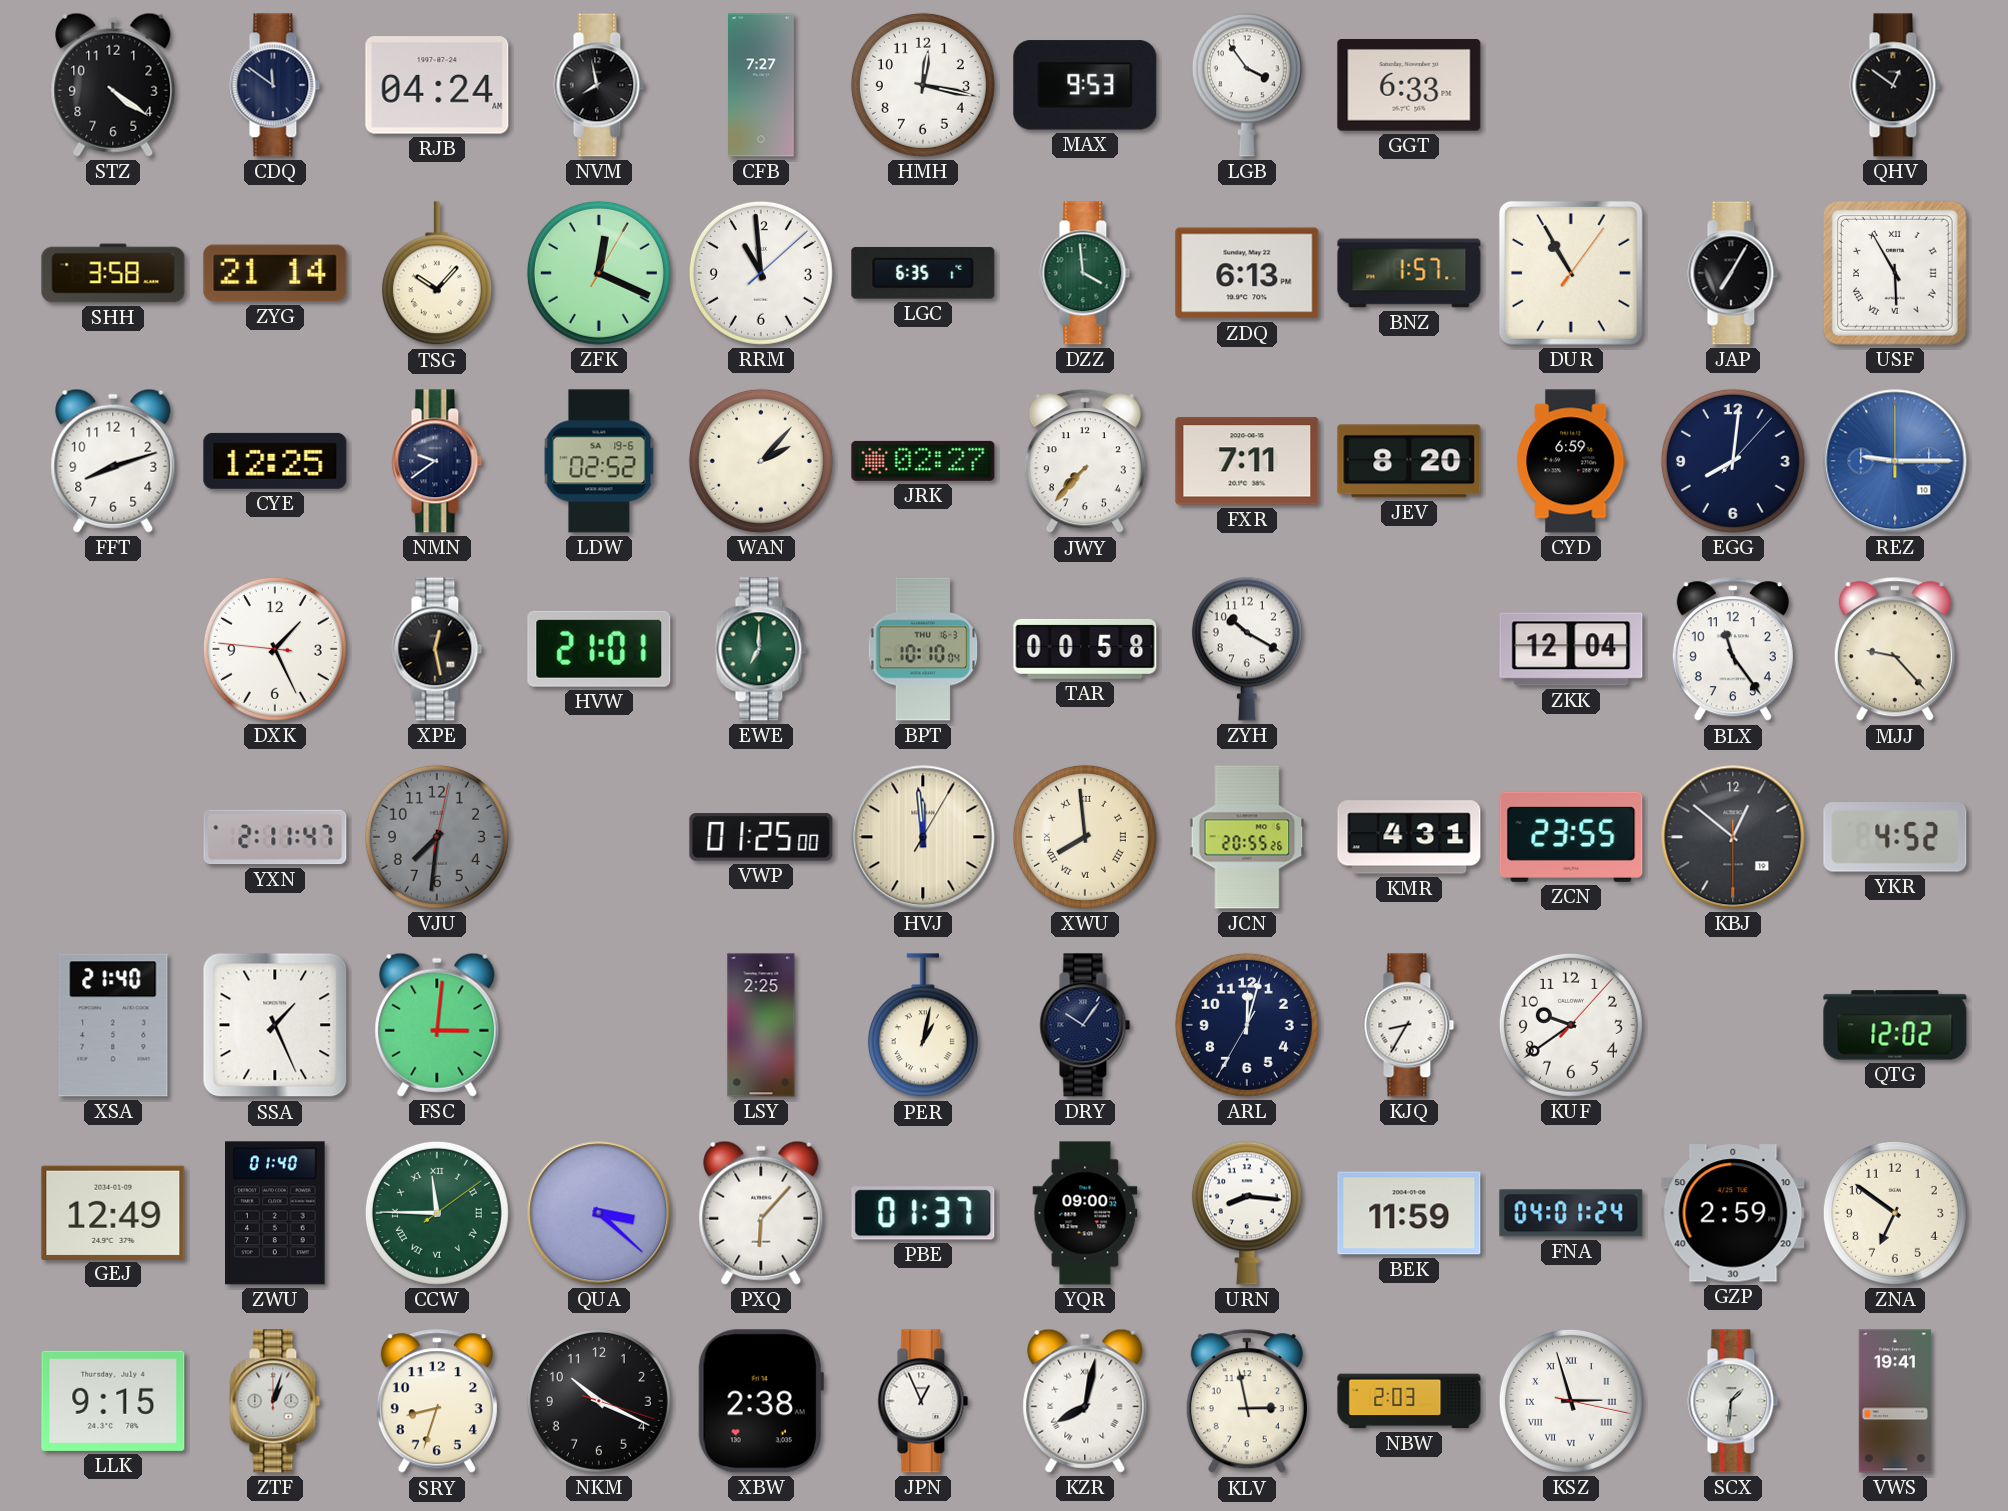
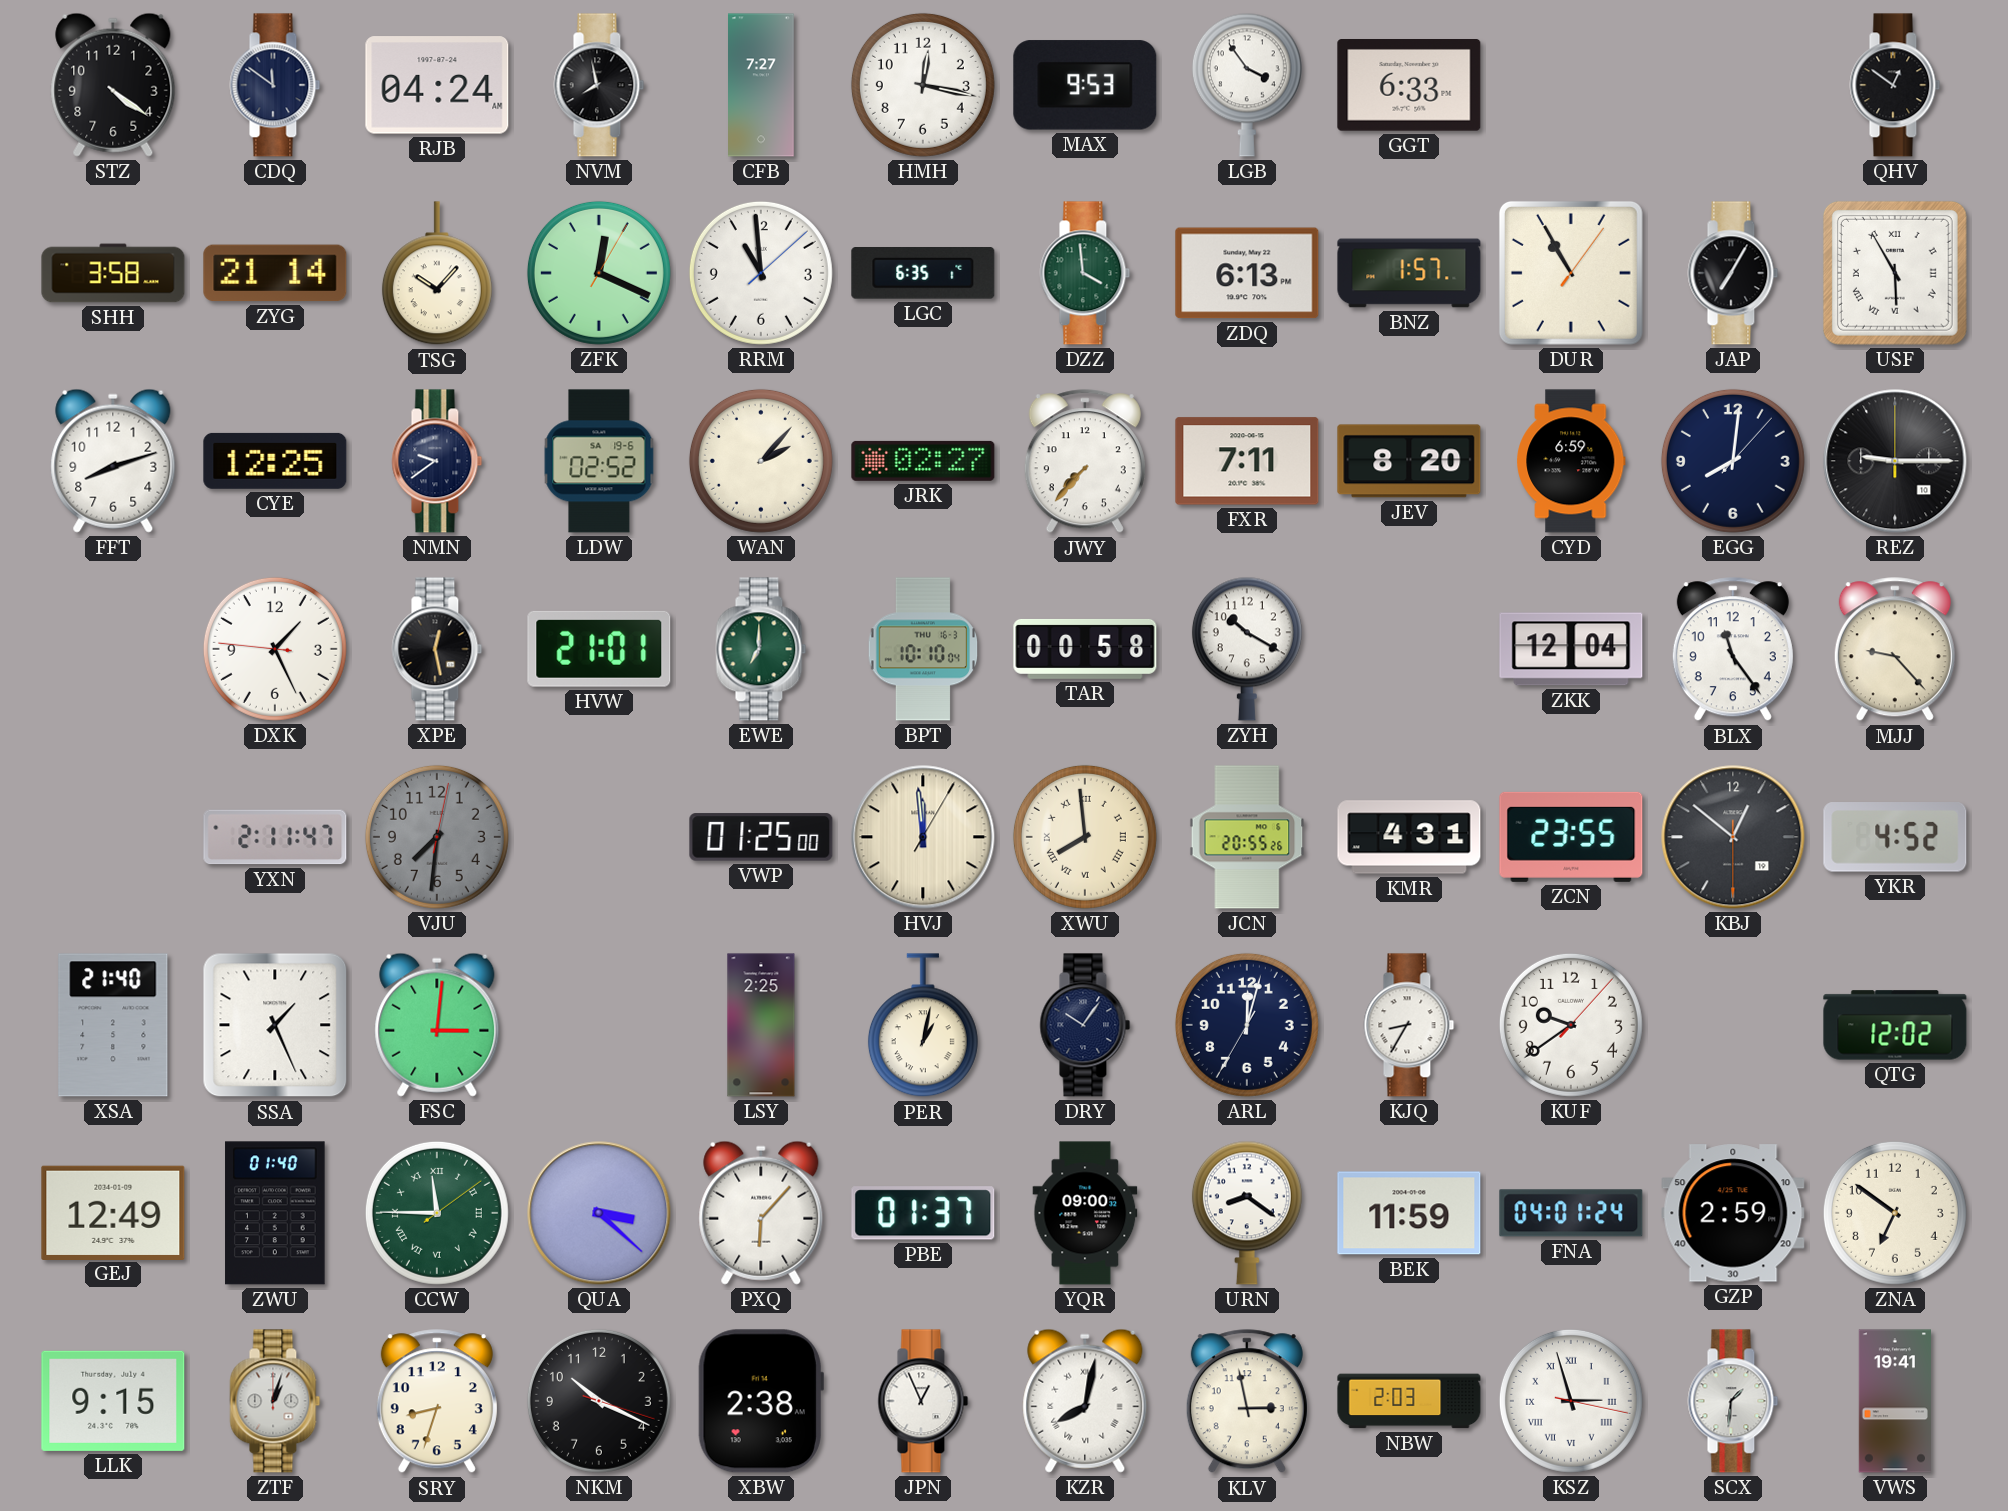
REZ dial: blue -> black (1895, 461)
URN: 8:16 -> 8:21 (1247, 1213)
